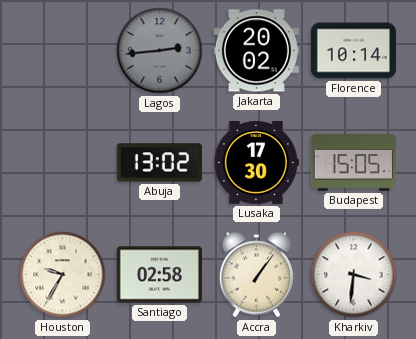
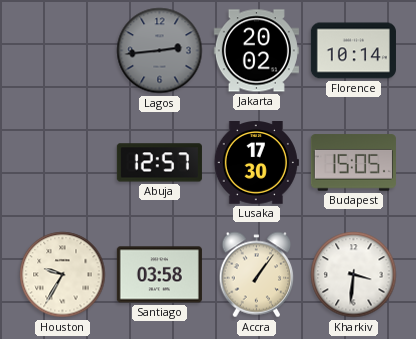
Abuja: 13:02 -> 12:57 (159, 163)
Santiago: 02:58 -> 03:58 (159, 275)
